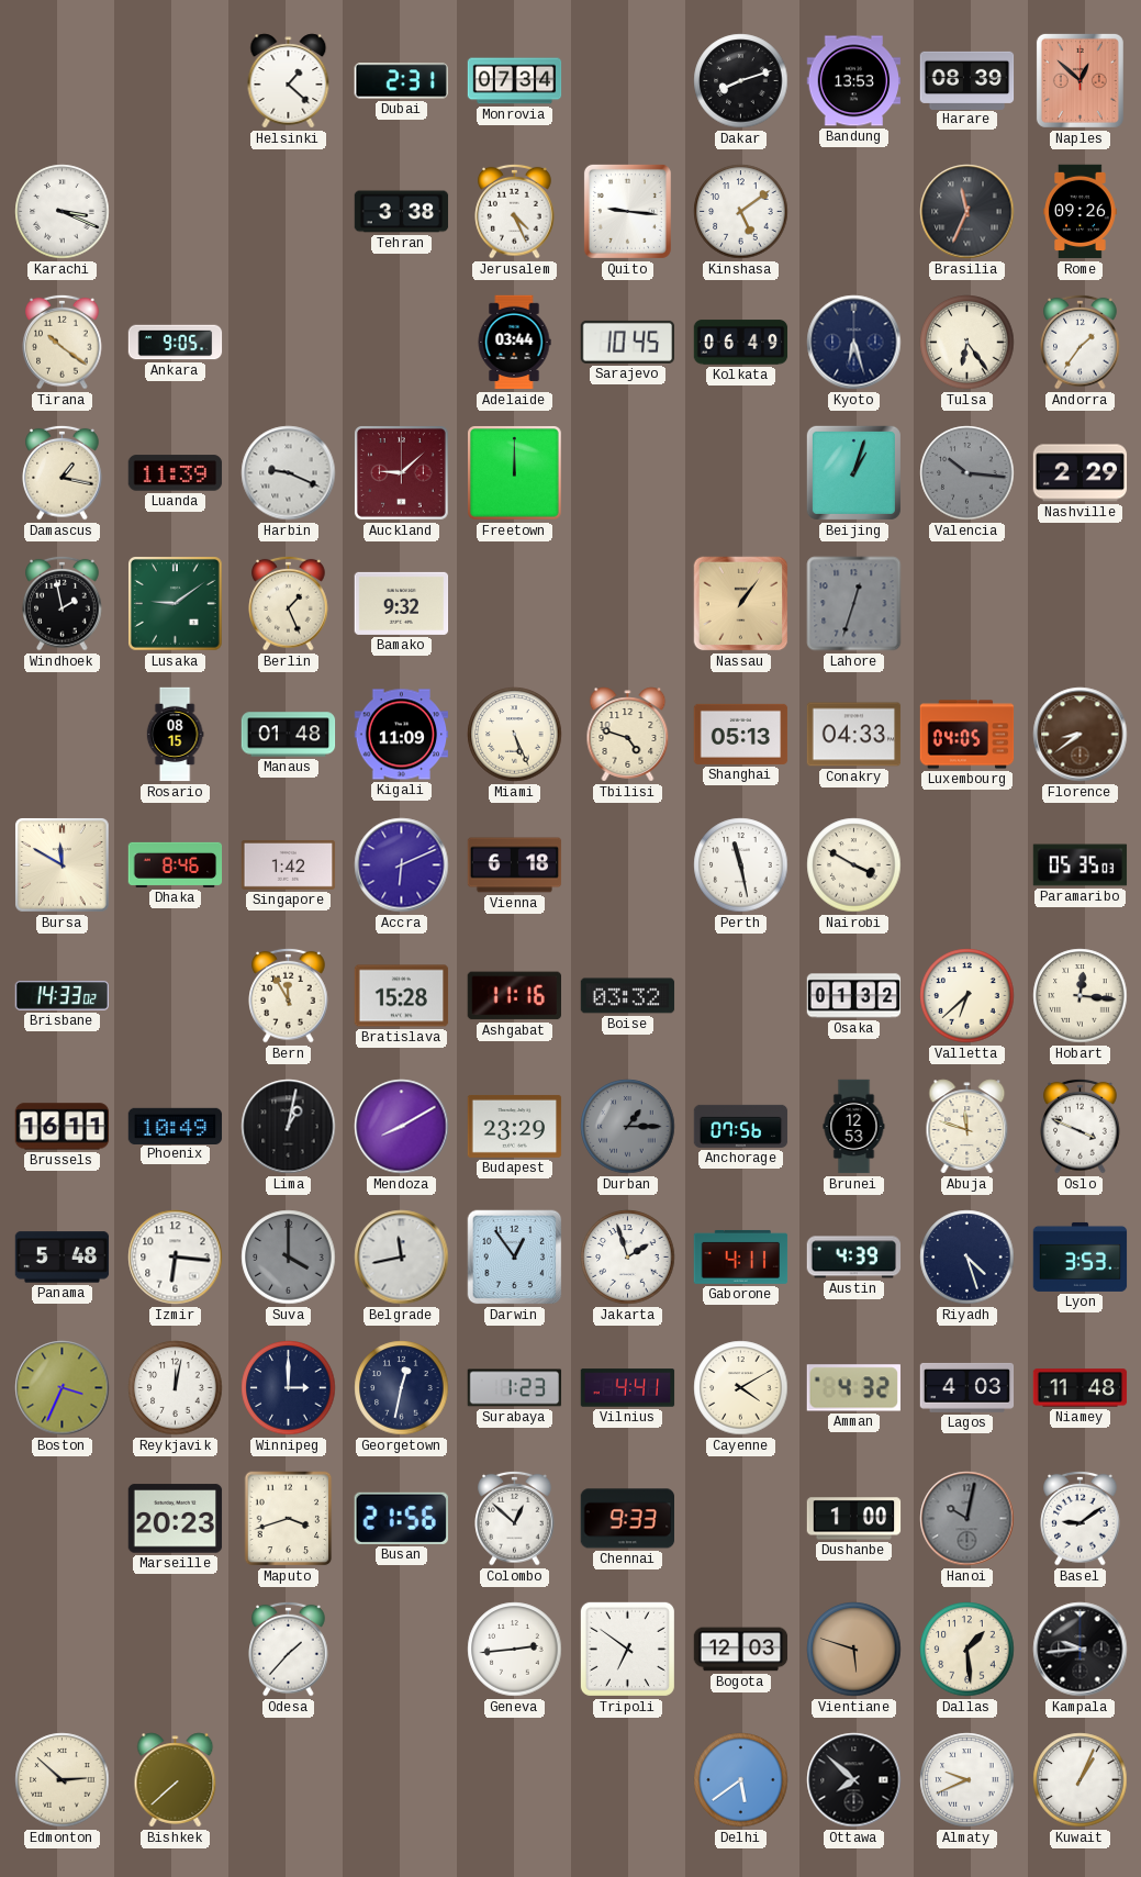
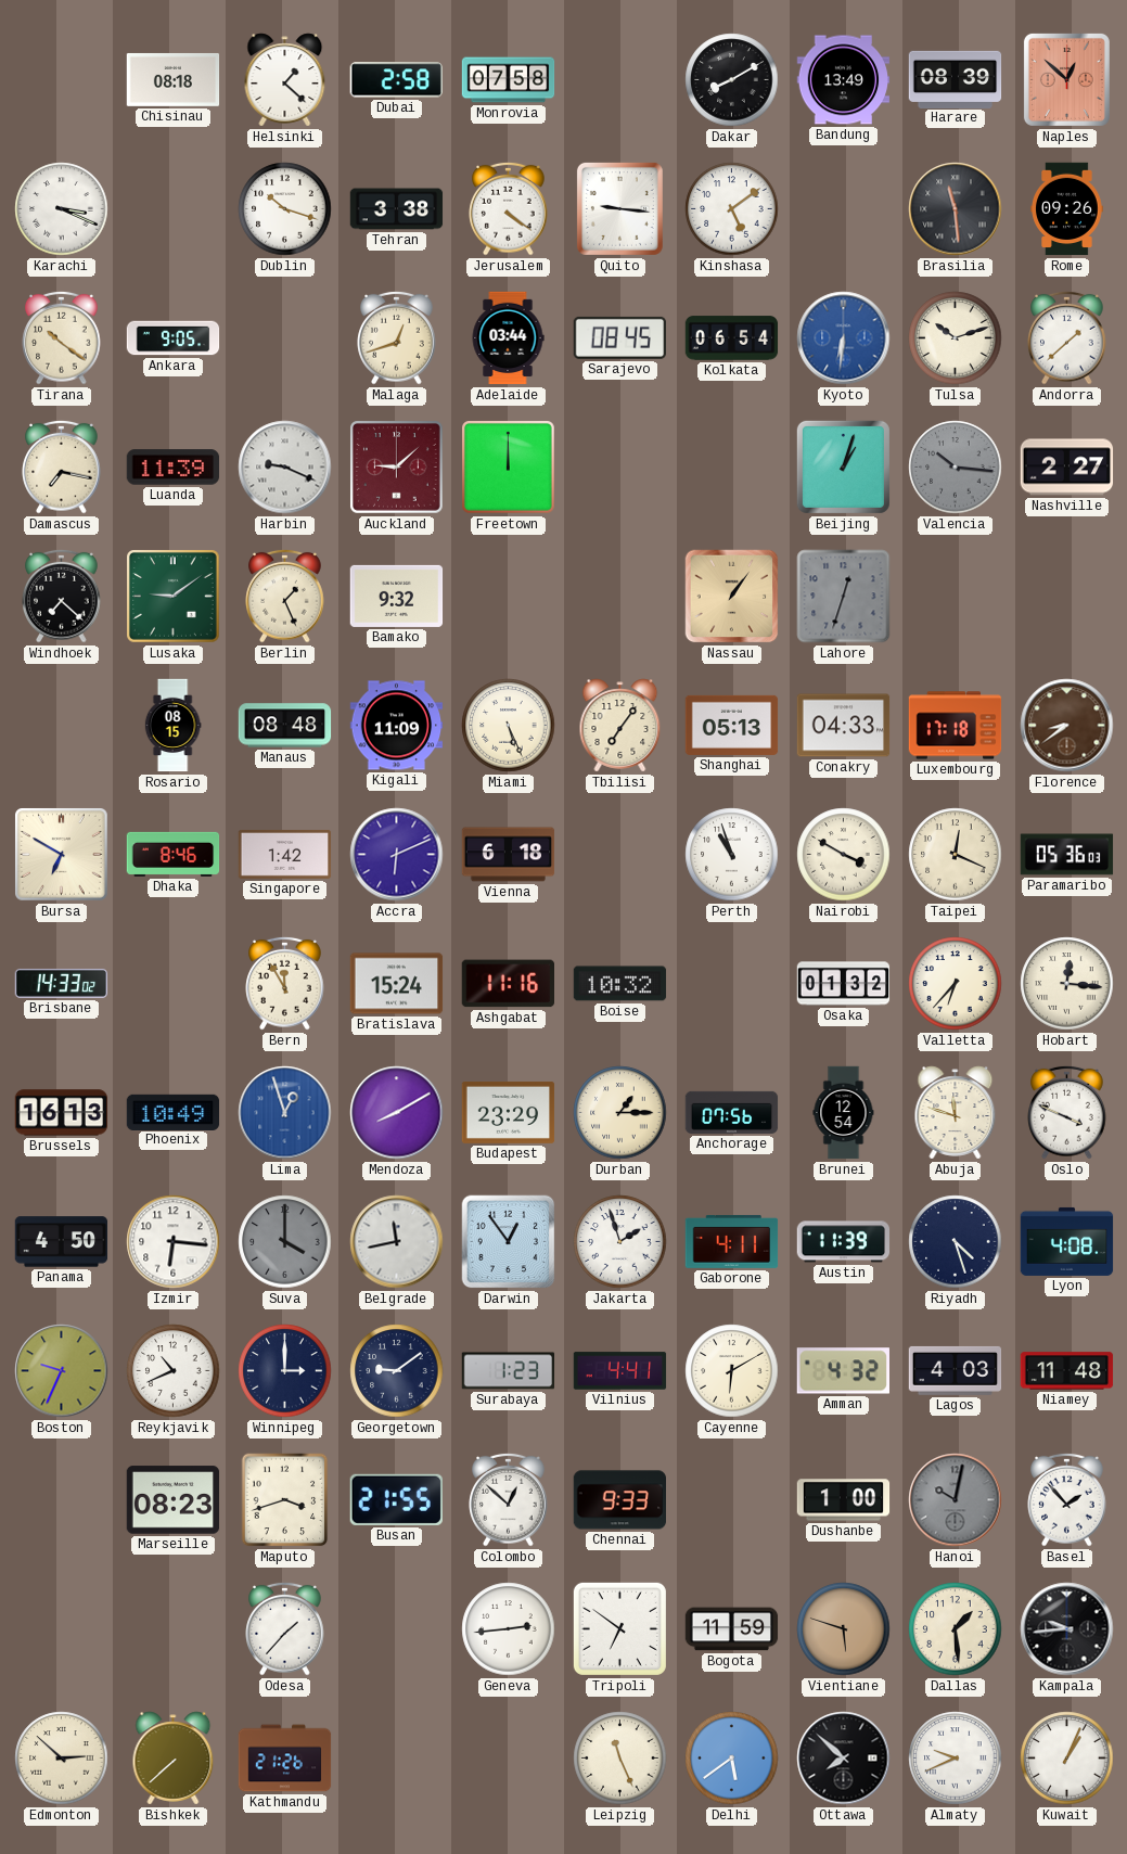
Chisinau: none -> 08:18 (174, 79)
Dubai: 2:31 -> 2:58 (396, 80)
Monrovia: 07:34 -> 07:58 (509, 80)
Dakar: 8:12 -> 8:10 (732, 80)
Bandung: 13:53 -> 13:49 (844, 80)
Dublin: none -> 10:18 (285, 209)
Jerusalem: 4:26 -> 4:21 (509, 208)
Brasilia: 11:34 -> 11:29 (956, 209)
Malaga: none -> 12:42 (397, 337)
Sarajevo: 10:45 -> 08:45 (619, 337)
Kolkata: 06:49 -> 06:54 (732, 338)
Kyoto: 6:27 -> 6:31 (844, 338)
Kyoto dial: navy -> blue (844, 338)
Tulsa: 6:24 -> 10:12 (956, 338)
Andorra: 1:36 -> 1:38 (1067, 337)
Damascus: 1:17 -> 7:17 (62, 466)
Nashville: 2:29 -> 2:27 (1067, 468)
Windhoek: 1:58 -> 7:22 (62, 596)
Manaus: 01:48 -> 08:48 (285, 726)
Tbilisi: 4:48 -> 7:06 (620, 726)
Luxembourg: 04:05 -> 17:18 (956, 726)
Bursa: 11:50 -> 6:50 (62, 855)
Perth: 11:28 -> 10:57 (732, 855)
Taipei: none -> 12:19 (956, 855)
Paramaribo: 05:35 -> 05:36 (1067, 855)
Bratislava: 15:28 -> 15:24 (397, 984)
Boise: 03:32 -> 10:32 (620, 984)
Valletta: 6:38 -> 6:37 (956, 984)
Brussels: 16:11 -> 16:13 (62, 1113)
Lima: 1:02 -> 12:57 (285, 1113)
Lima dial: black -> blue (285, 1113)
Durban dial: grey -> cream (620, 1113)
Brunei: 12:53 -> 12:54 (844, 1113)
Panama: 5:48 -> 4:50 (62, 1242)
Austin: 4:39 -> 11:39 (844, 1242)
Lyon: 3:53 -> 4:08 (1067, 1241)
Boston: 3:34 -> 9:34 (62, 1371)
Reykjavik: 12:02 -> 10:41 (174, 1371)
Georgetown: 12:32 -> 9:09 (397, 1371)
Cayenne: 4:10 -> 6:10 (732, 1371)
Marseille: 20:23 -> 08:23 (174, 1500)
Busan: 21:56 -> 21:55 (396, 1499)
Basel: 9:09 -> 1:53 (1067, 1499)
Bogota: 12:03 -> 11:59 (732, 1629)
Kathmandu: none -> 21:26 (285, 1759)
Leipzig: none -> 11:26 (620, 1759)
